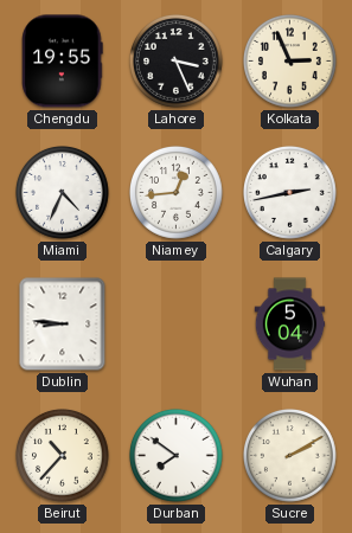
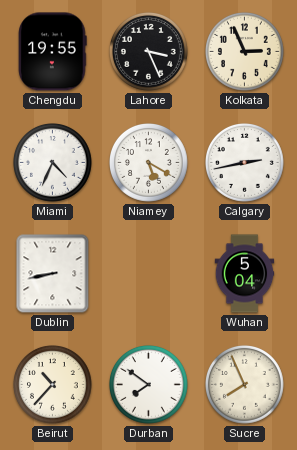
Niamey: 12:44 -> 5:20 (149, 163)
Dublin: 8:46 -> 8:43 (53, 274)
Sucre: 2:10 -> 7:56 (245, 385)
